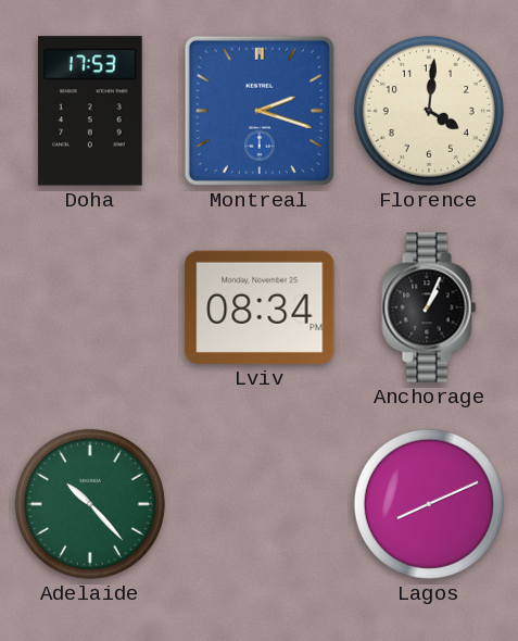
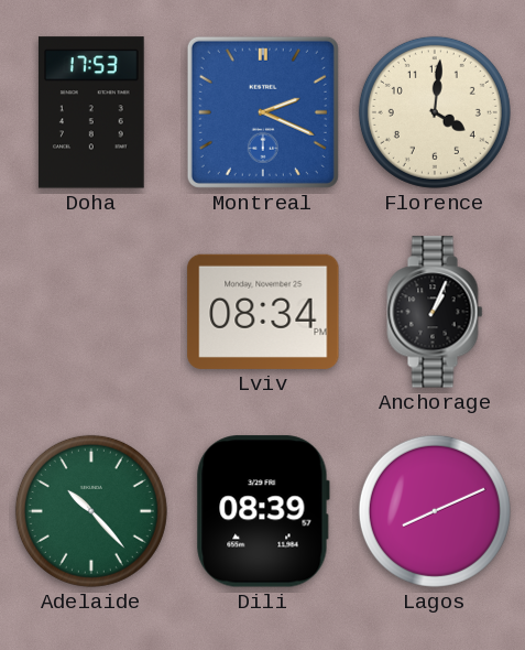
Montreal: 2:18 -> 2:19 (263, 112)
Dili: none -> 08:39 (263, 511)
